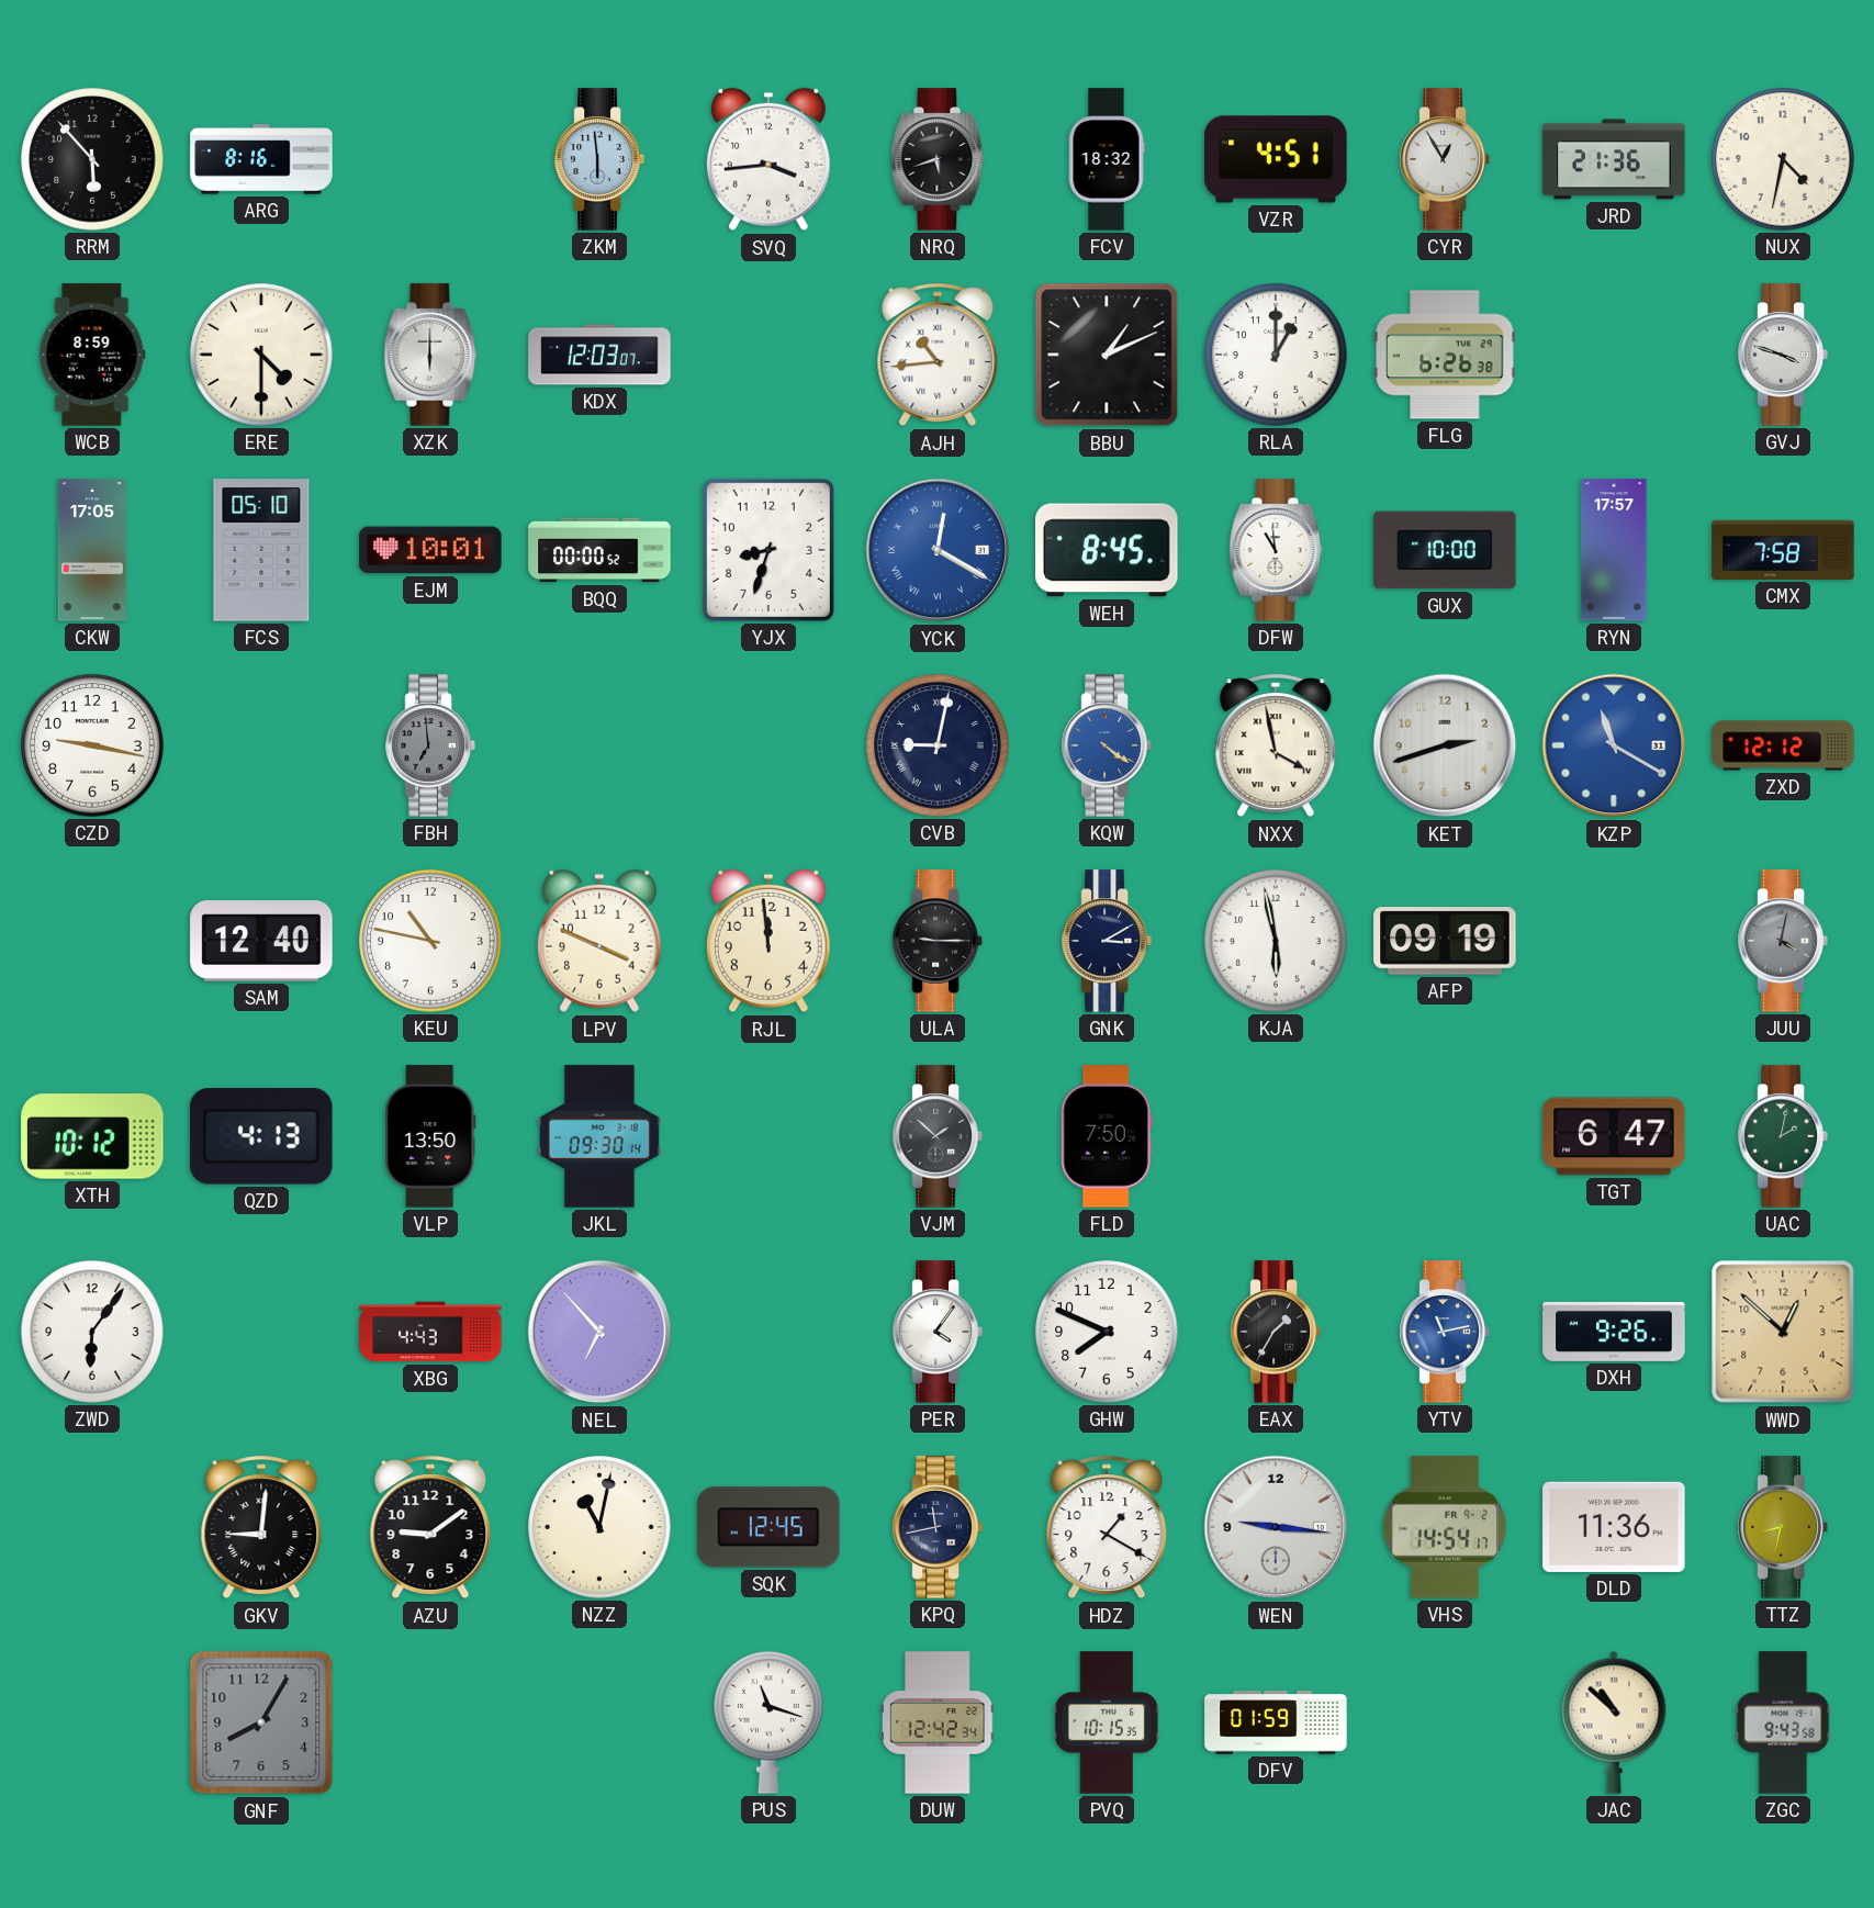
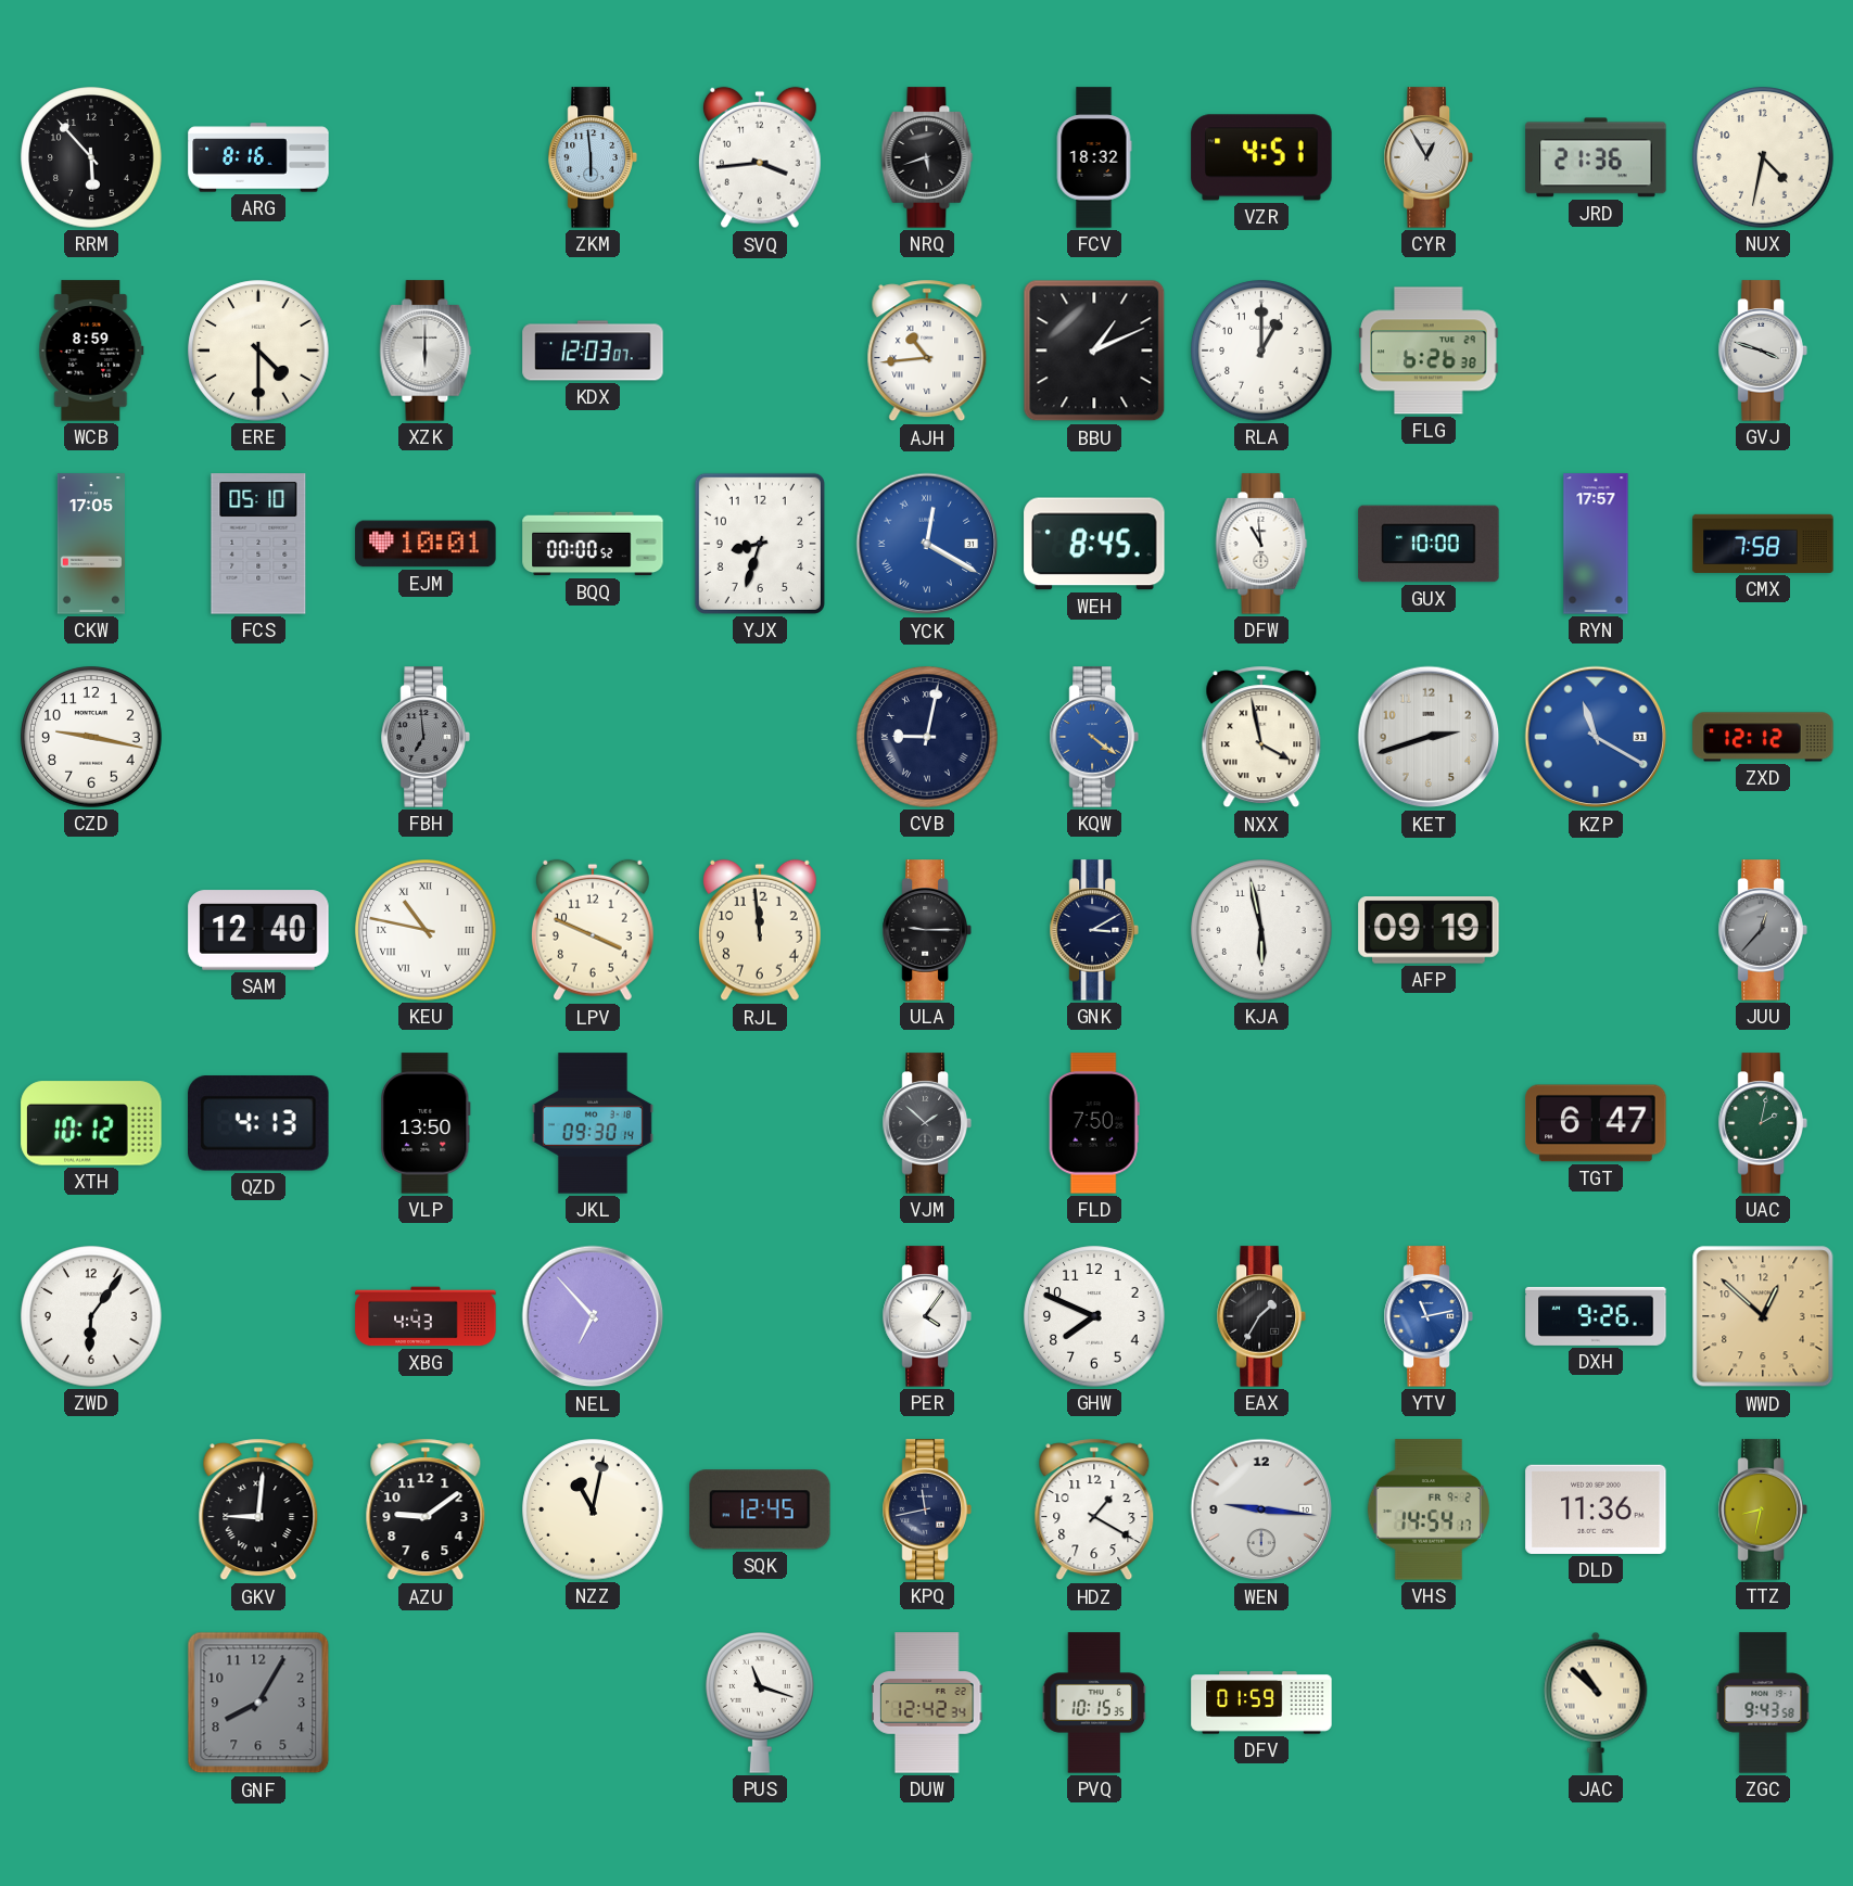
KEU numerals: Arabic -> Roman (426, 930)
JUU: 4:02 -> 12:37 (1763, 930)
